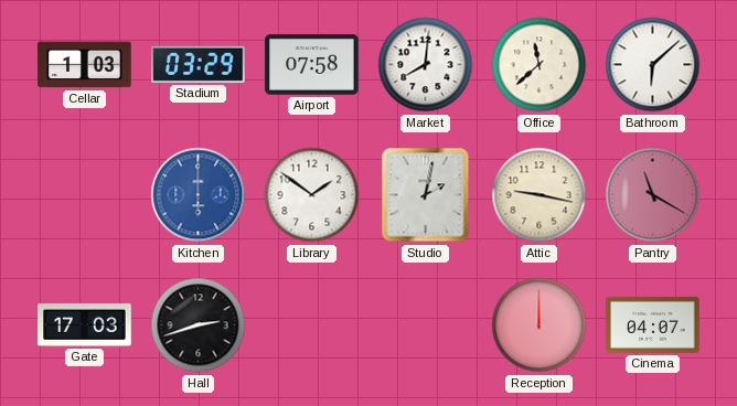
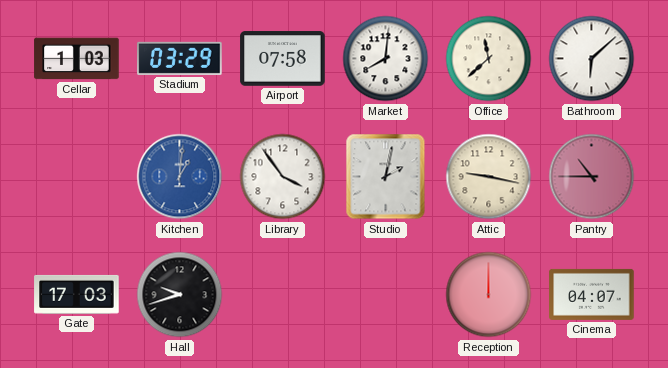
Kitchen: 6:00 -> 1:01 (180, 177)
Library: 1:51 -> 3:54 (283, 177)
Pantry: 11:20 -> 10:45 (592, 177)
Hall: 2:42 -> 9:42 (180, 295)
